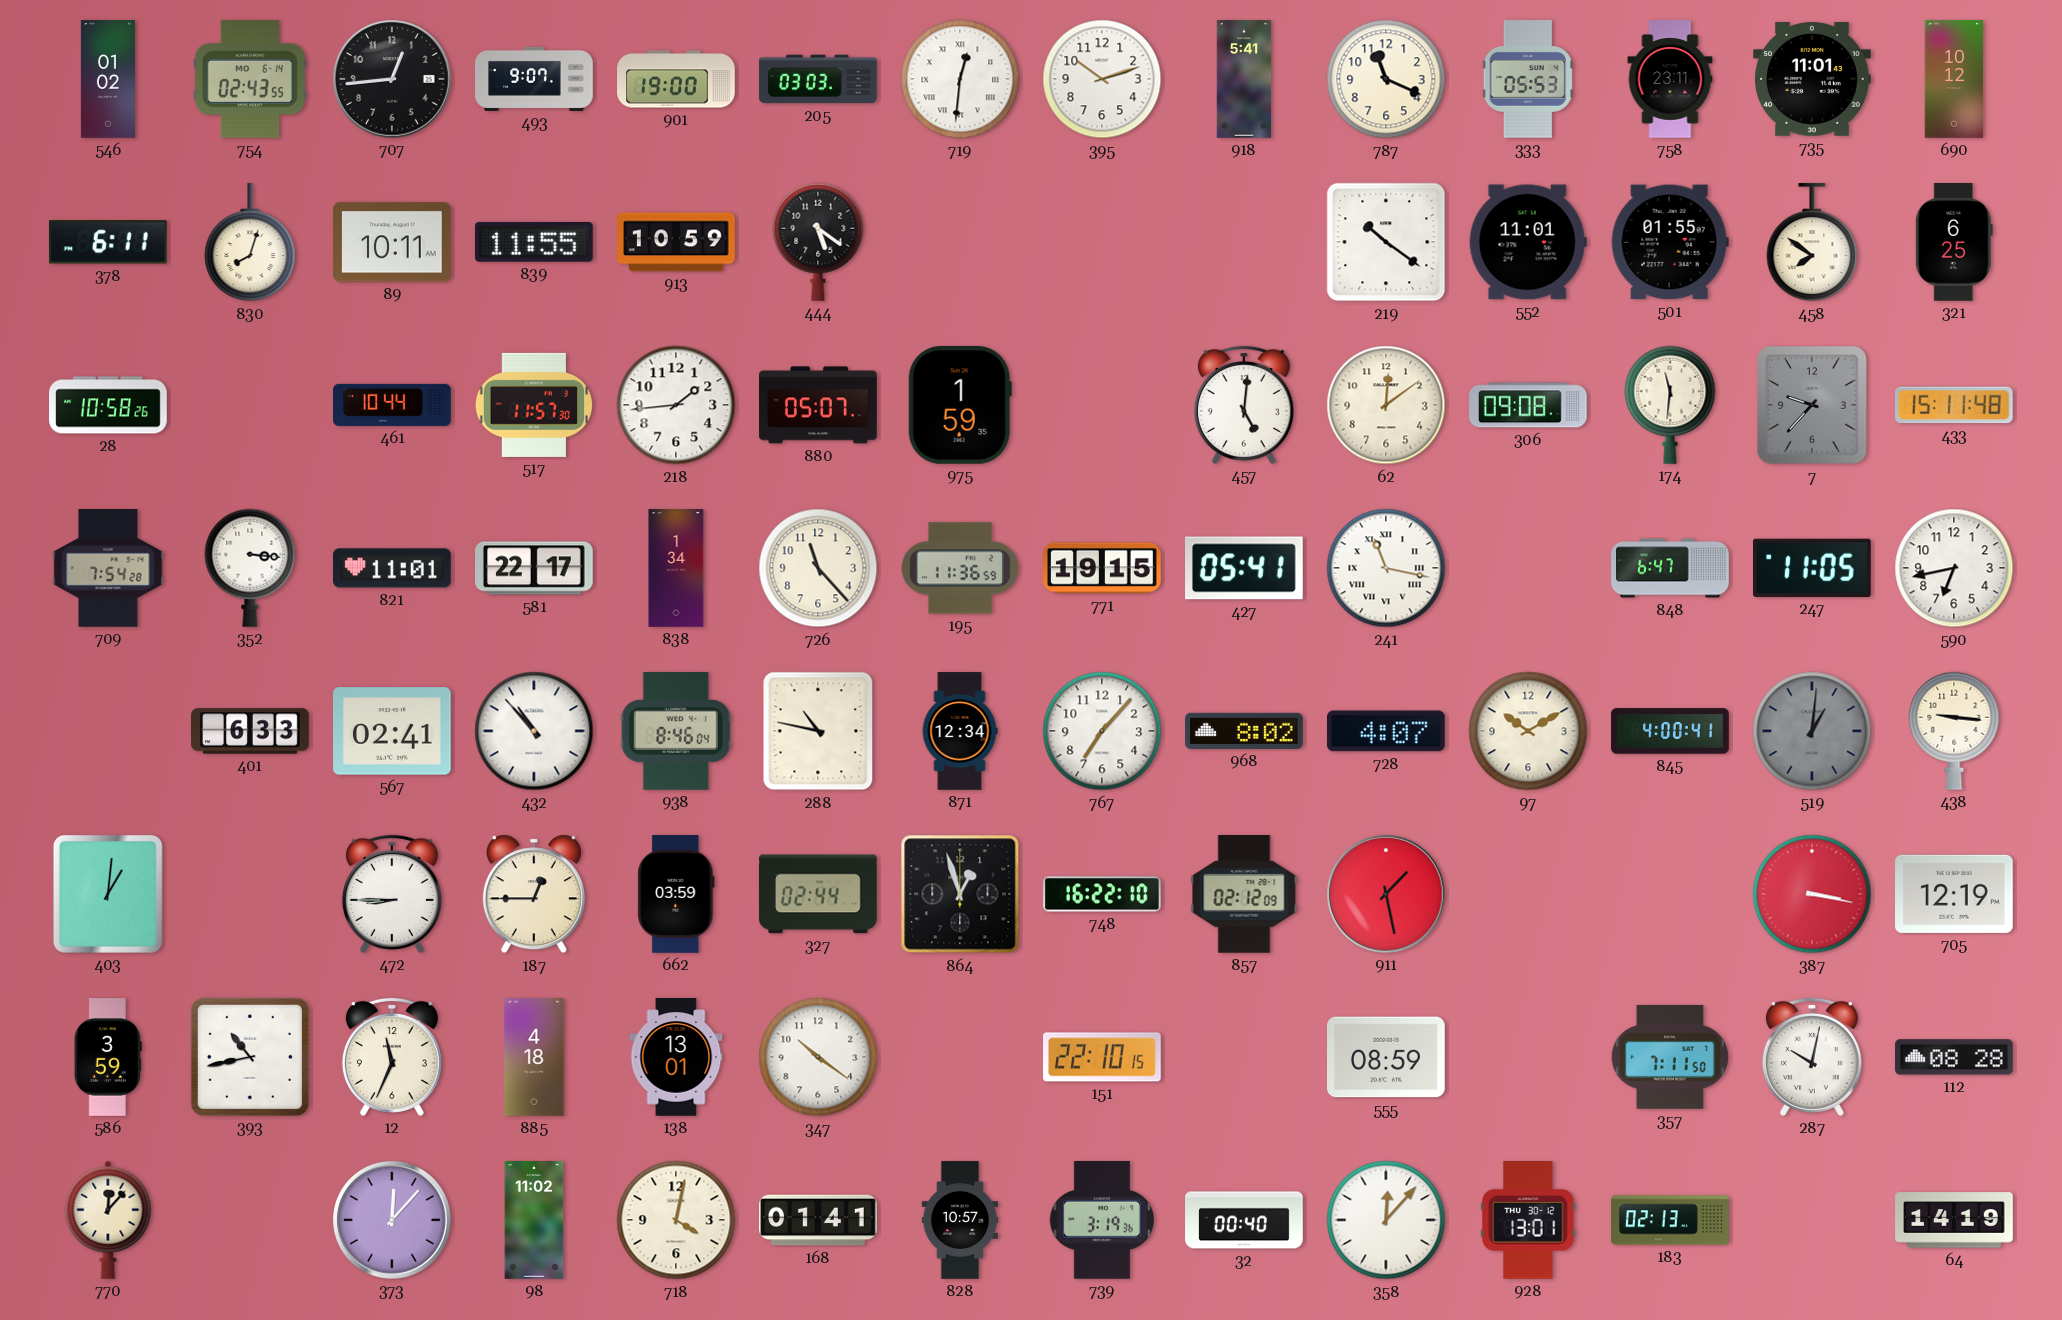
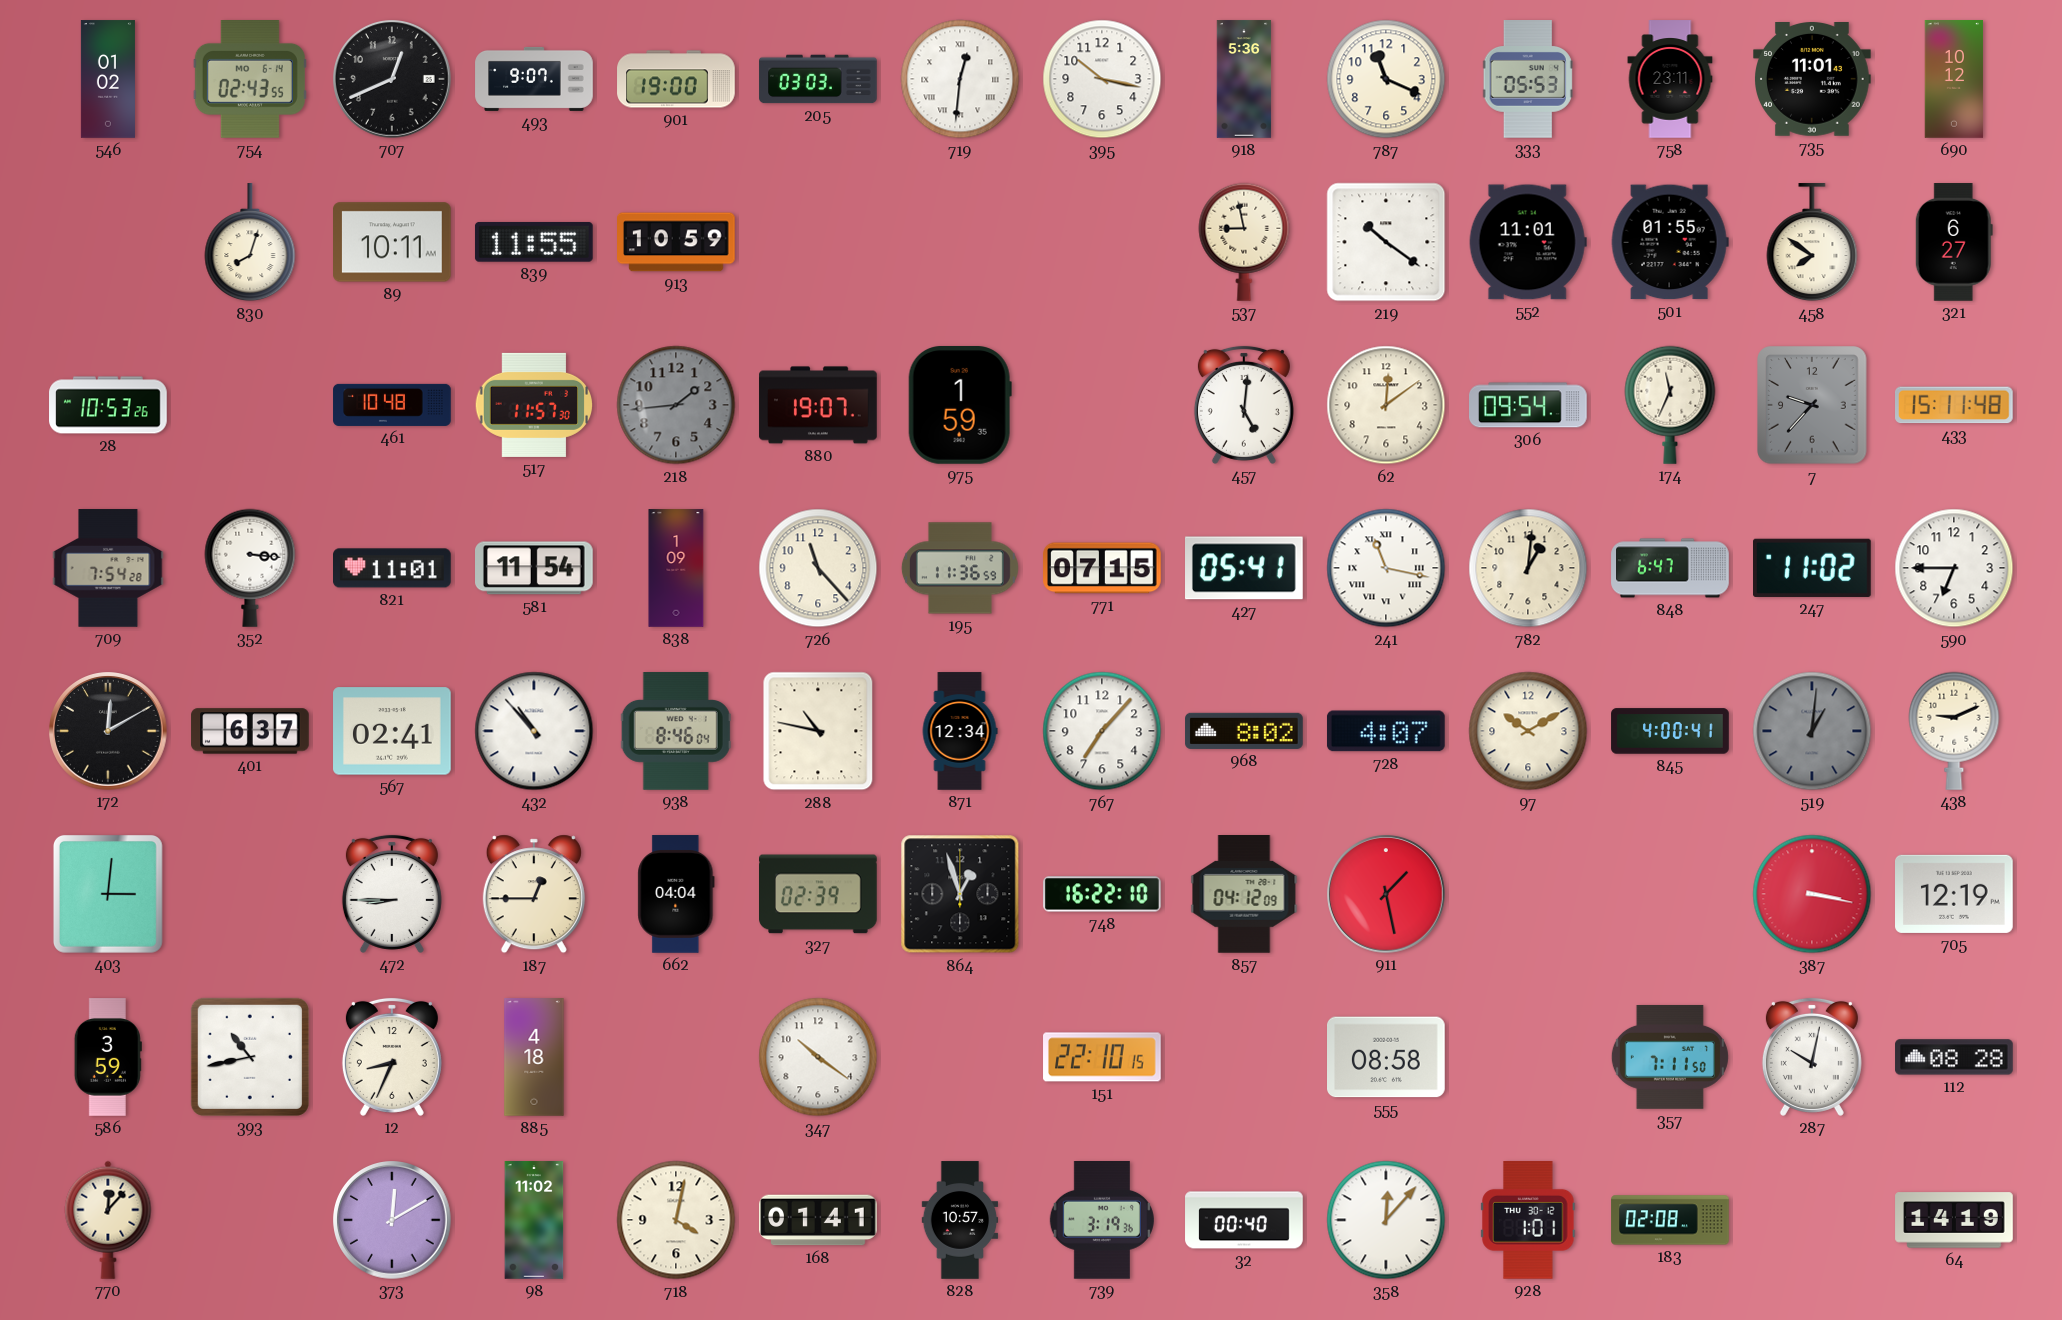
707: 12:44 -> 12:41 (392, 79)
395: 10:12 -> 10:17 (1102, 79)
918: 5:41 -> 5:36 (1244, 79)
378: 6:11 -> none (108, 242)
444: 5:21 -> none (818, 242)
537: none -> 8:58 (1244, 242)
321: 6:25 -> 6:27 (1954, 242)
28: 10:58 -> 10:53 (108, 405)
461: 10:44 -> 10:48 (392, 405)
218 dial: white -> grey (676, 405)
880: 05:07 -> 19:07 (818, 405)
306: 09:08 -> 09:54 (1529, 405)
174: 11:31 -> 11:34 (1670, 405)
581: 22:17 -> 11:54 (535, 568)
838: 1:34 -> 1:09 (676, 568)
771: 19:15 -> 07:15 (1102, 568)
782: none -> 1:01 (1528, 568)
247: 11:05 -> 11:02 (1813, 568)
590: 6:43 -> 6:45 (1954, 568)
172: none -> 12:10 (108, 731)
401: 6:33 -> 6:37 (250, 731)
438: 9:16 -> 9:11 (1954, 731)
403: 1:01 -> 3:01 (108, 894)
662: 03:59 -> 04:04 (676, 894)
327: 02:44 -> 02:39 (819, 894)
857: 02:12 -> 04:12 (1244, 895)
12: 11:34 -> 8:34 (392, 1057)
138: 13:01 -> none (676, 1057)
555: 08:59 -> 08:58 (1387, 1057)
373: 12:07 -> 12:10 (392, 1220)
928: 13:01 -> 1:01 (1528, 1221)
183: 02:13 -> 02:08 (1670, 1220)
